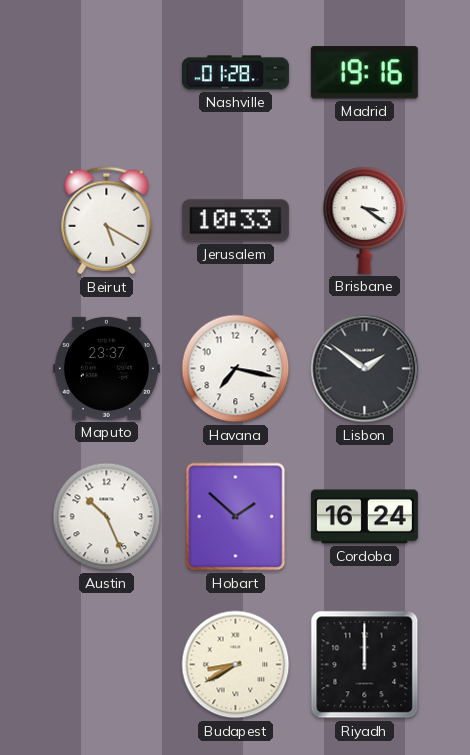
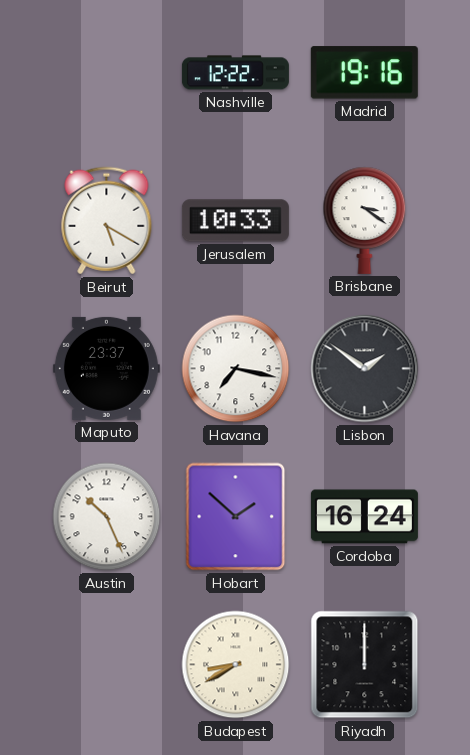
Nashville: 01:28 -> 12:22 (235, 73)
